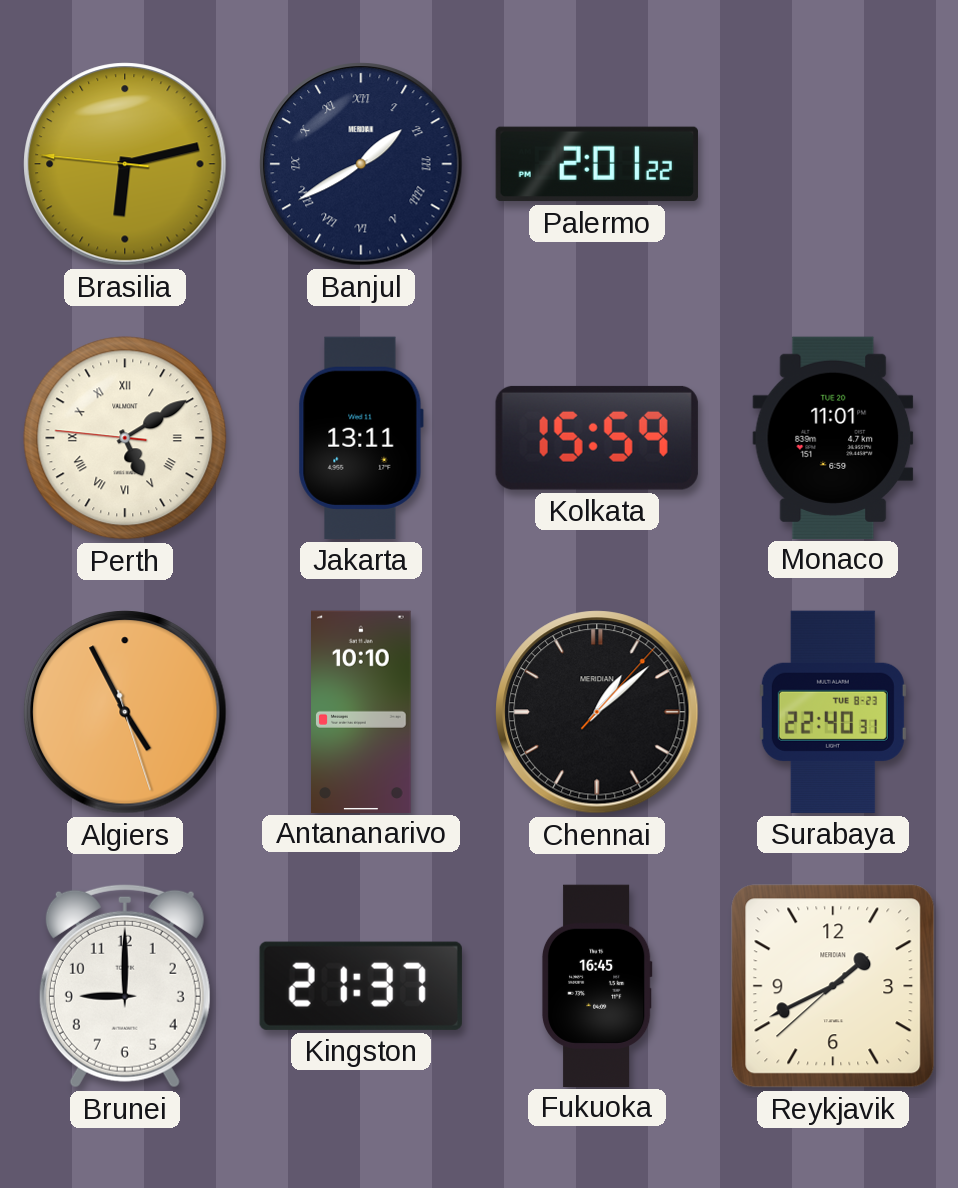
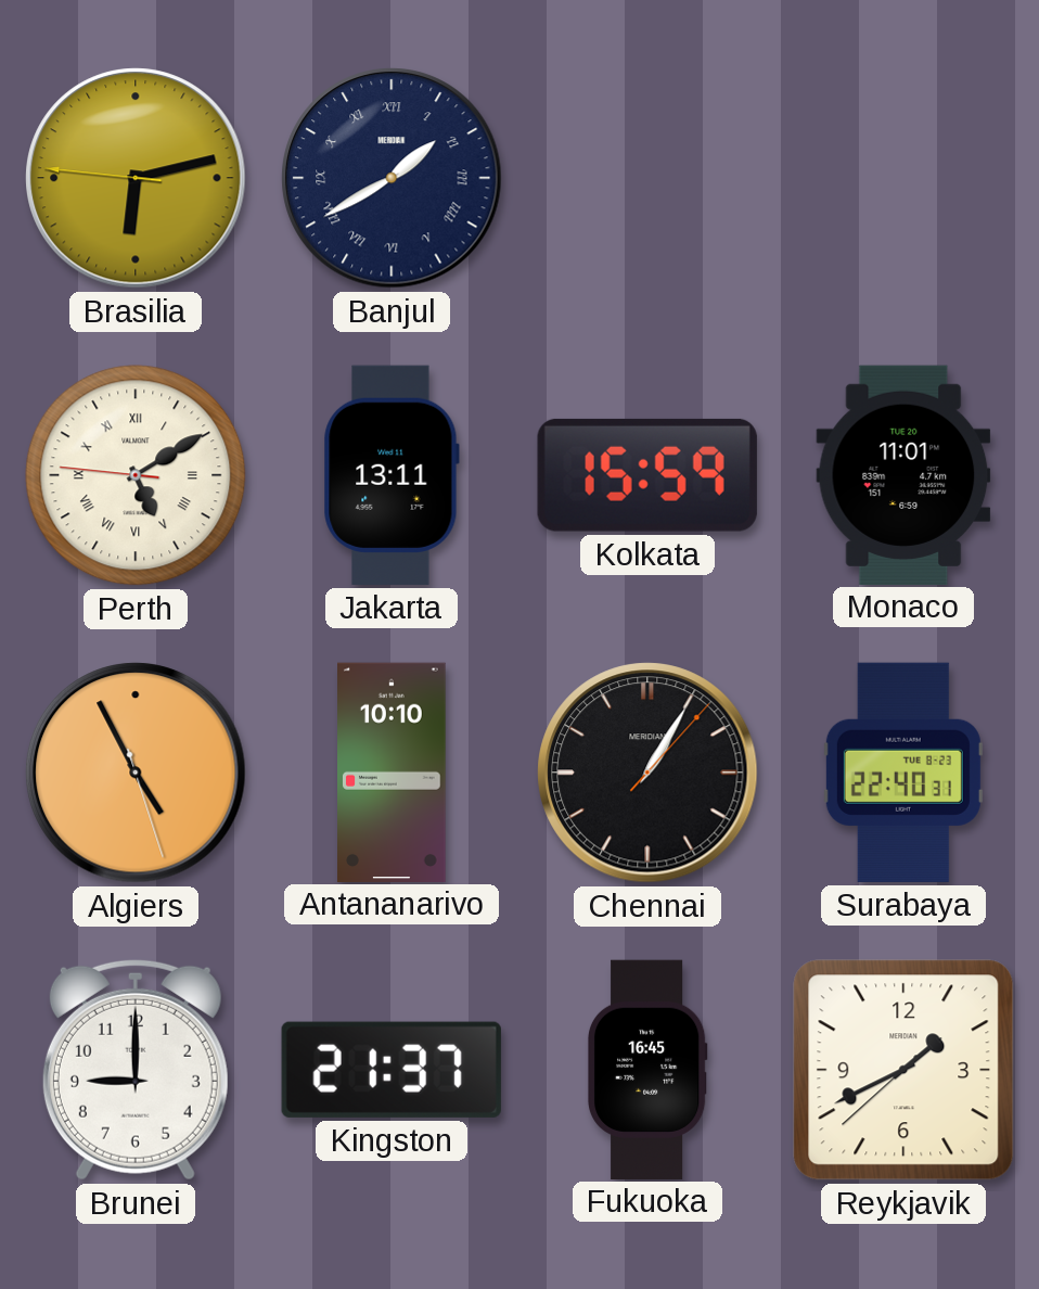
Palermo: 2:01 -> none (597, 164)
Chennai: 1:08 -> 1:05 (647, 773)
